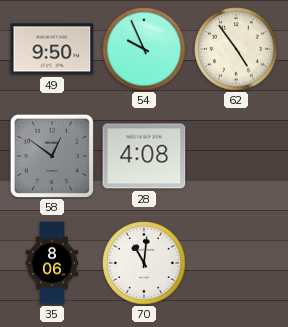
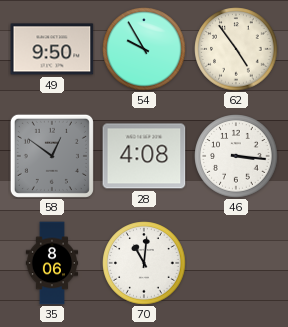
54: 9:56 -> 9:55 (144, 49)
46: none -> 3:16 (236, 156)
